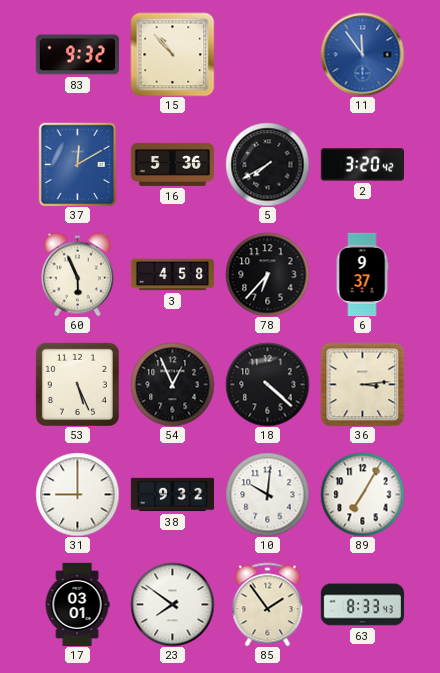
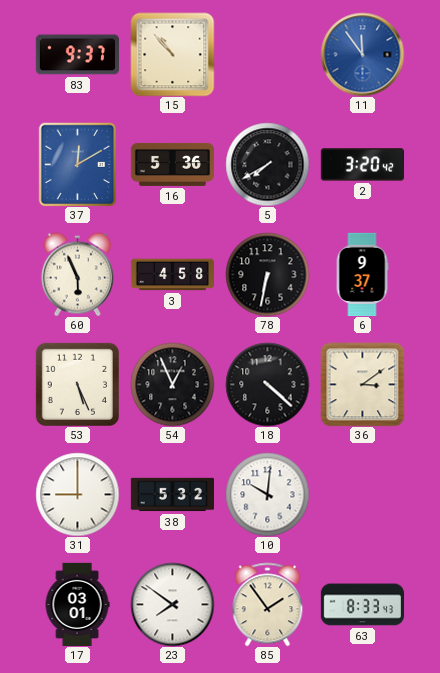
83: 9:32 -> 9:37 (77, 55)
78: 6:37 -> 6:32 (267, 274)
36: 3:14 -> 3:09 (362, 384)
38: 9:32 -> 5:32 (172, 495)
89: 7:05 -> none (362, 494)
